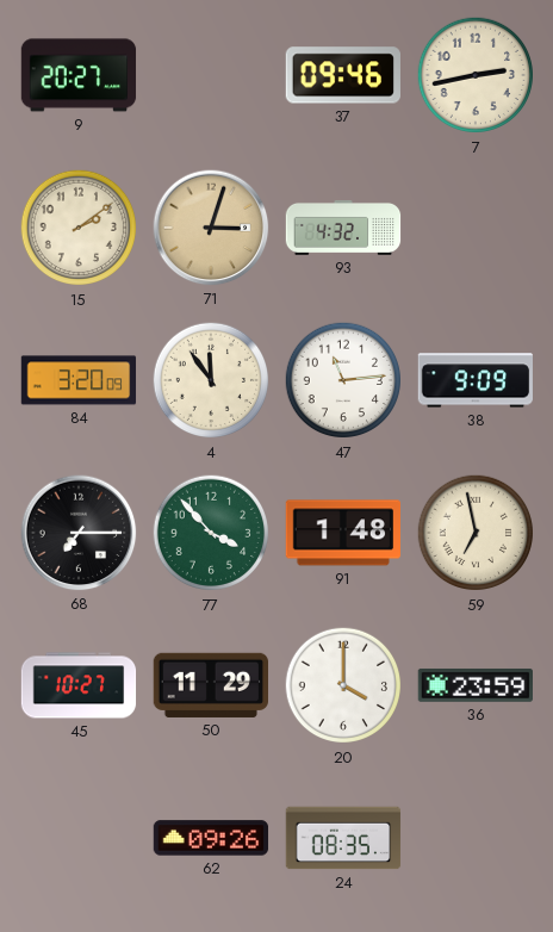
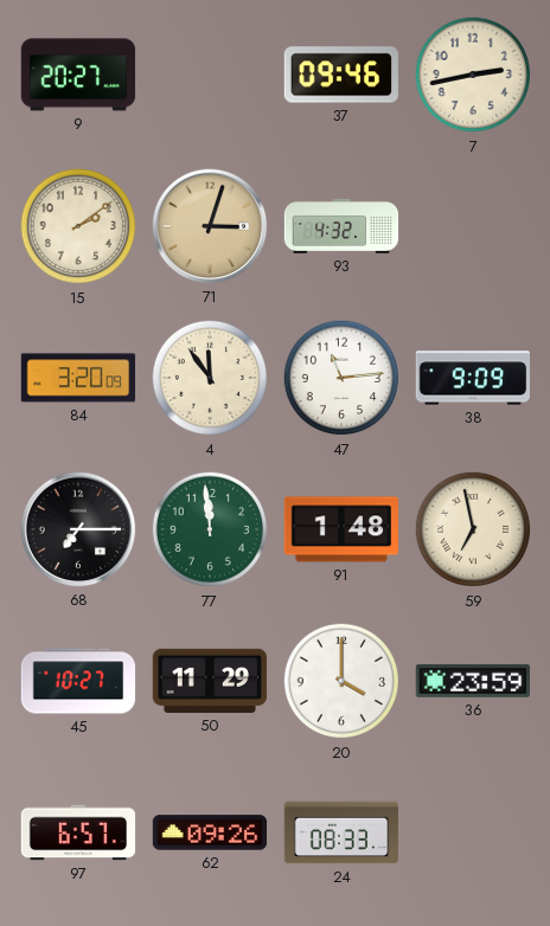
77: 3:53 -> 11:59 (210, 529)
97: none -> 6:57 (78, 832)
24: 08:35 -> 08:33 (341, 832)
